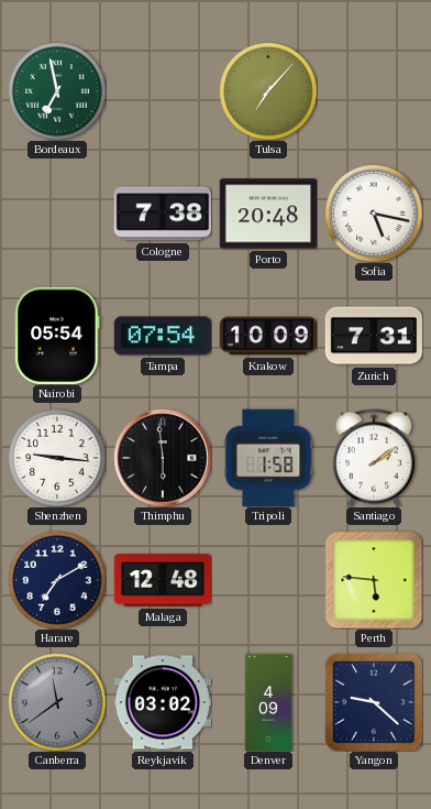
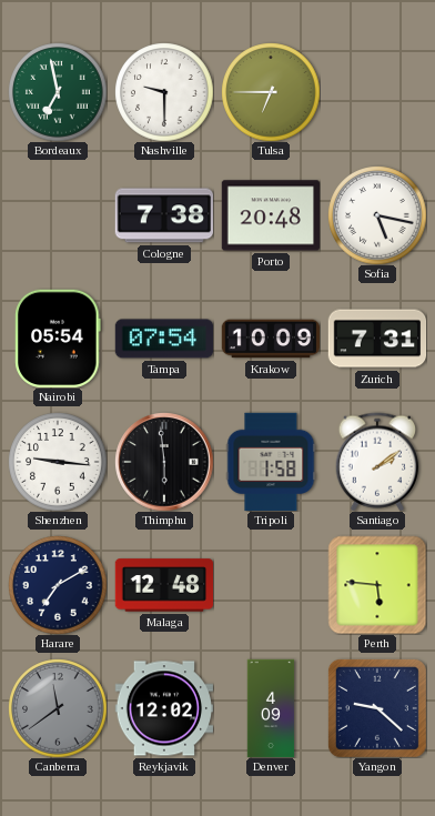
Nashville: none -> 9:30 (164, 92)
Tulsa: 7:07 -> 6:45 (271, 92)
Reykjavik: 03:02 -> 12:02 (164, 708)
